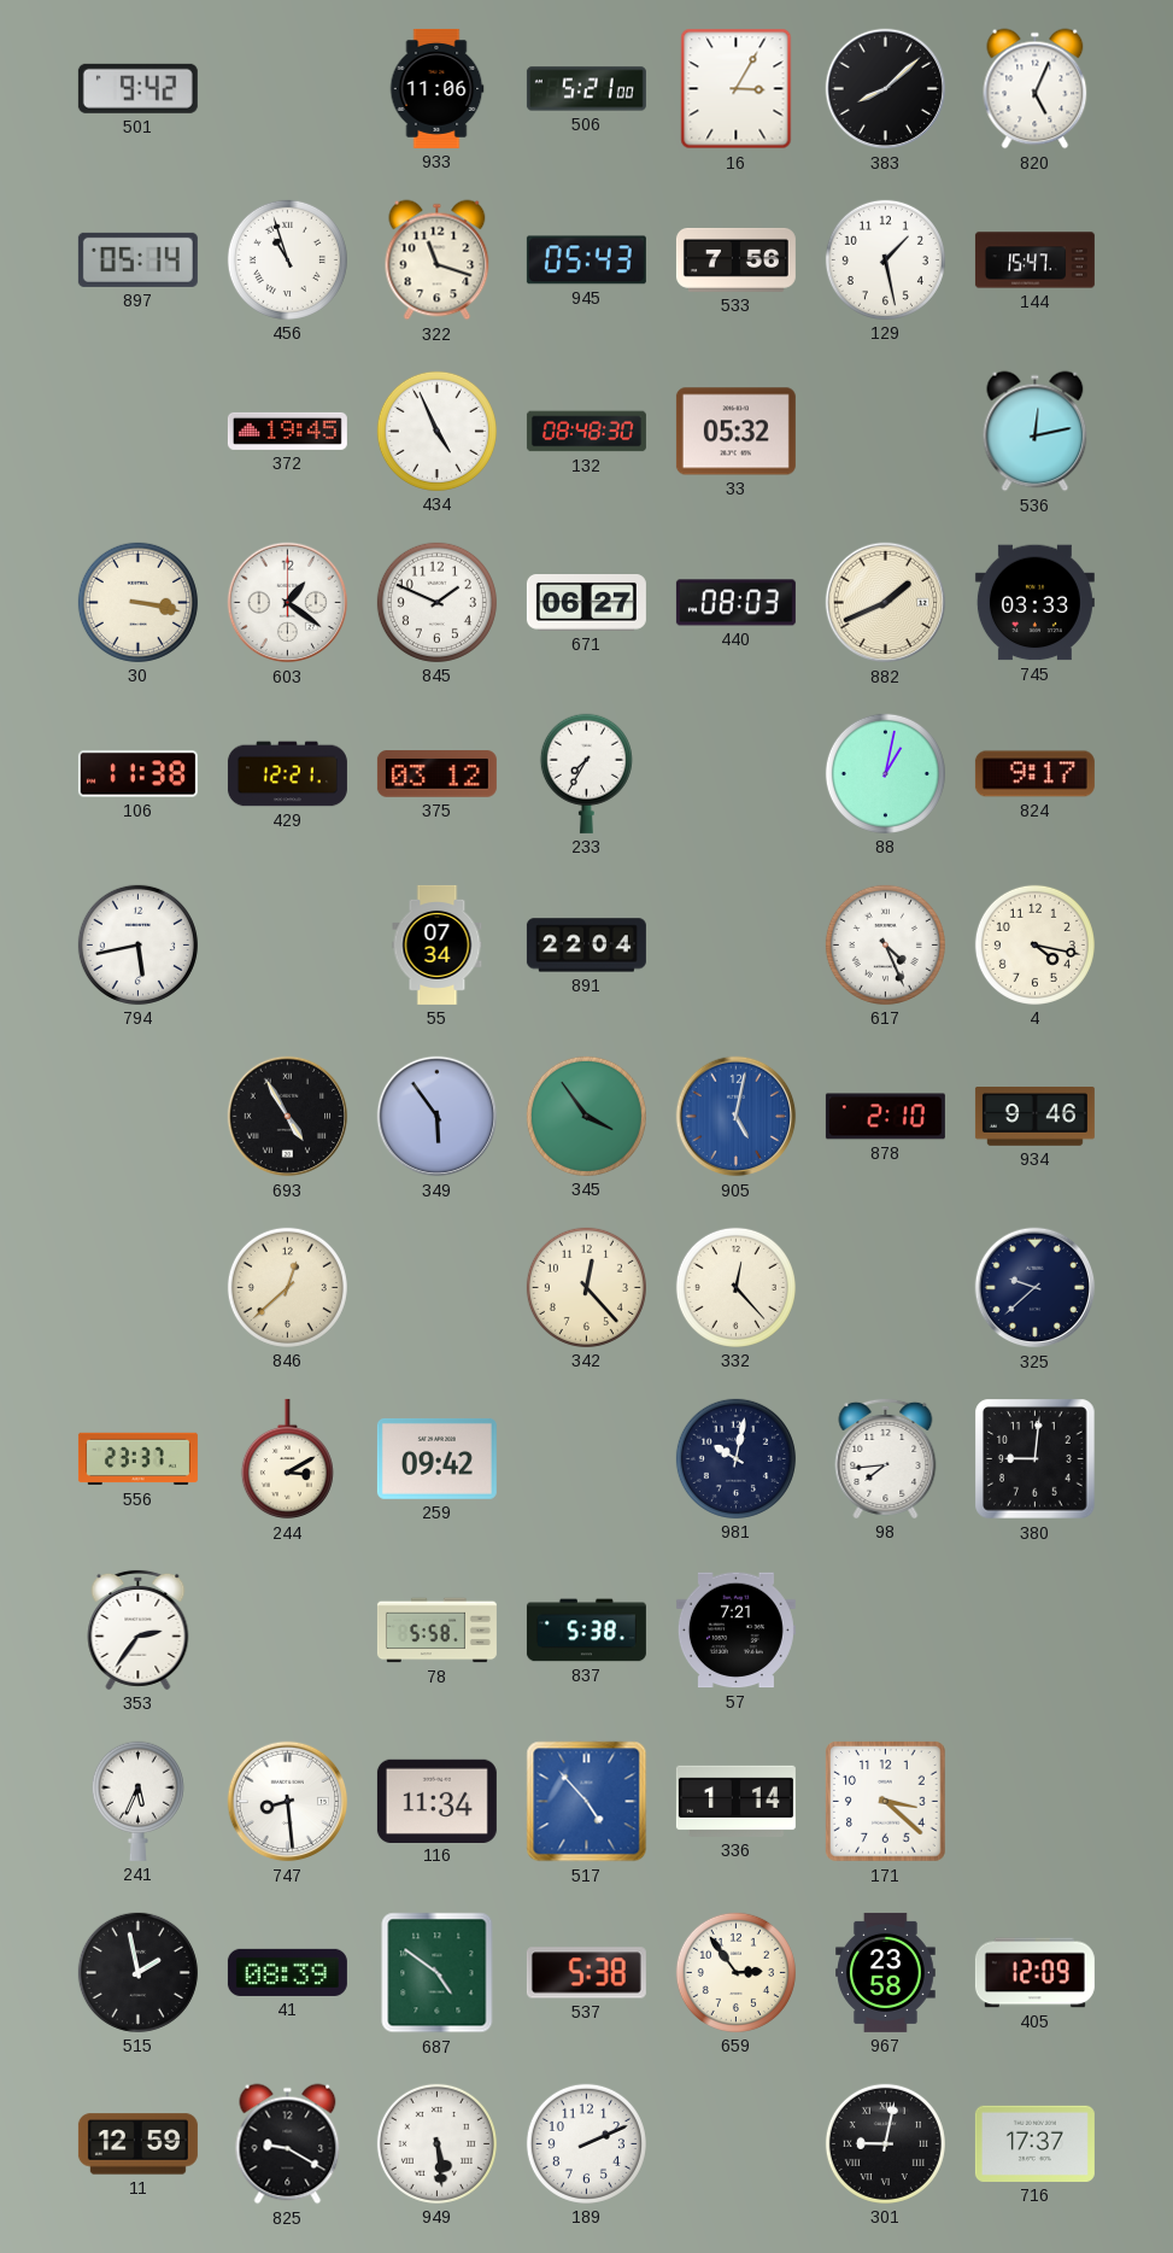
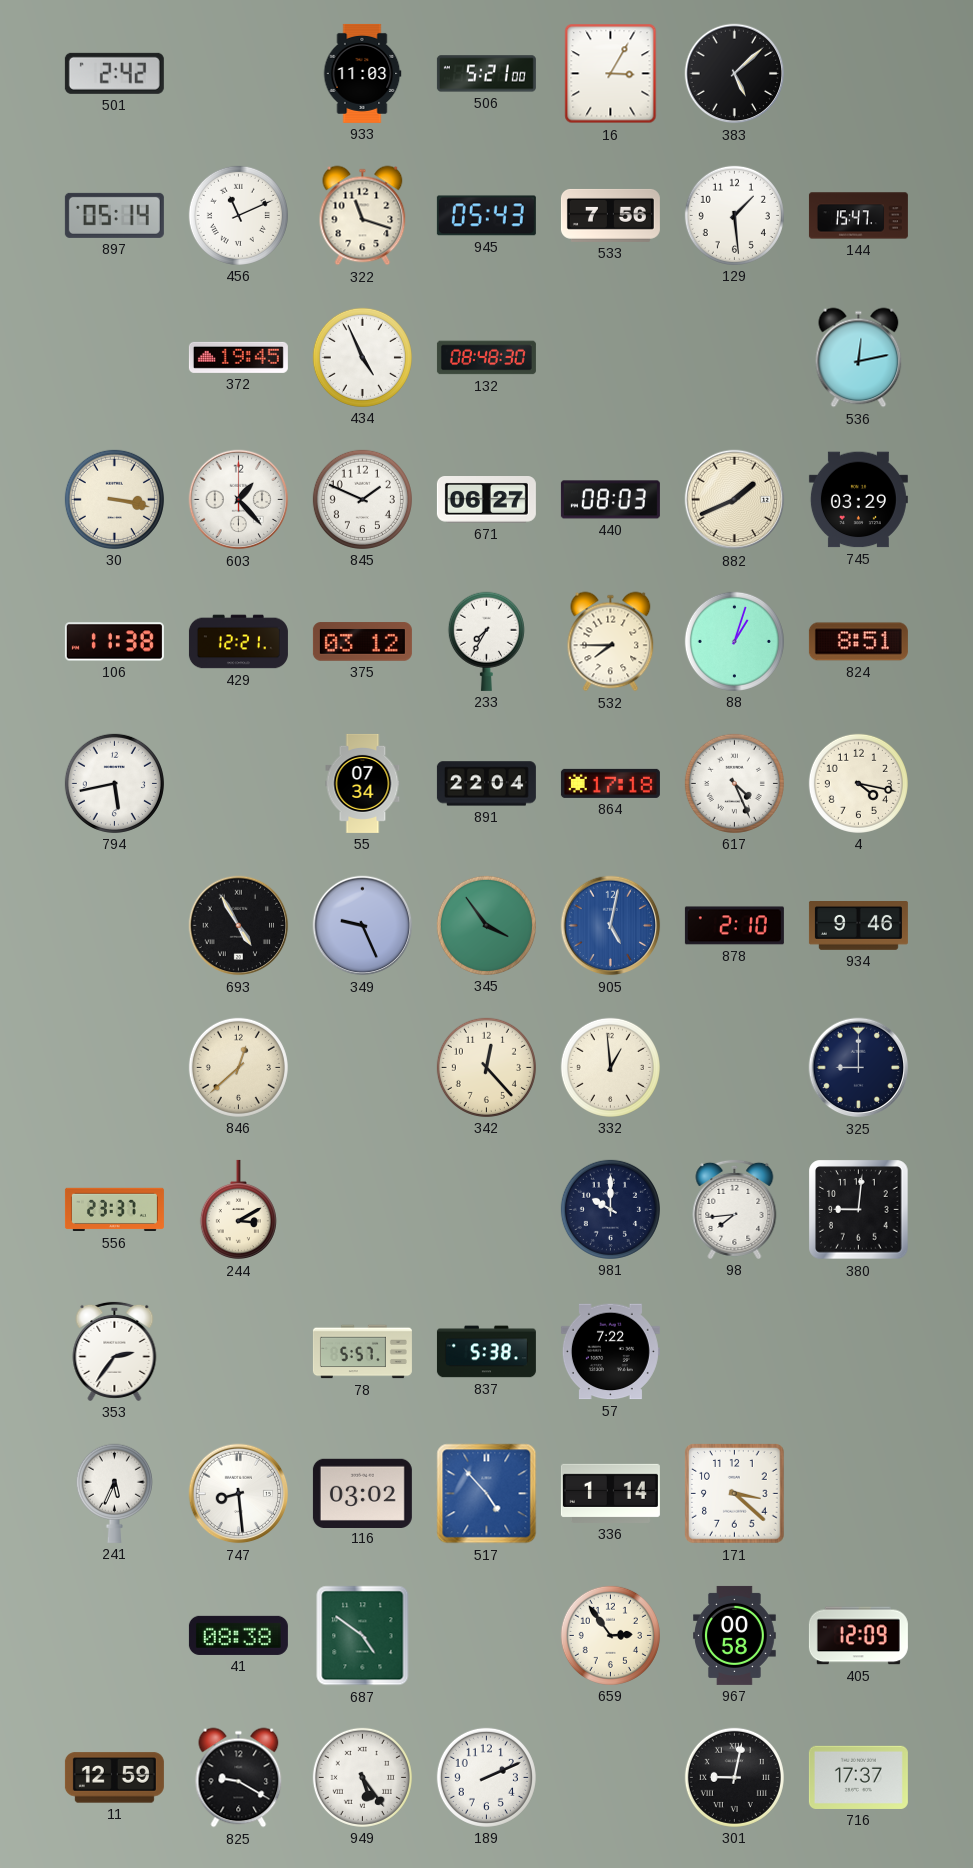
501: 9:42 -> 2:42 (114, 73)
933: 11:06 -> 11:03 (362, 73)
383: 8:08 -> 5:08 (735, 74)
820: 5:04 -> none (1036, 89)
456: 10:57 -> 11:11 (238, 215)
129: 1:28 -> 1:29 (734, 215)
33: 05:32 -> none (735, 432)
603: 1:21 -> 1:23 (239, 500)
745: 03:33 -> 03:29 (858, 500)
532: none -> 7:45 (611, 642)
88: 1:02 -> 1:03 (734, 641)
824: 9:17 -> 8:51 (858, 642)
864: none -> 17:18 (610, 783)
349: 5:54 -> 9:26 (363, 926)
332: 12:23 -> 12:59 (610, 1067)
325: 9:38 -> 9:00 (859, 1068)
259: 09:42 -> none (436, 1458)
981: 10:02 -> 10:00 (610, 1209)
78: 5:58 -> 5:57 (362, 1352)
57: 7:21 -> 7:22 (610, 1352)
116: 11:34 -> 03:02 (362, 1493)
515: 1:58 -> none (137, 1972)
41: 08:39 -> 08:38 (238, 1635)
537: 5:38 -> none (586, 1973)
967: 23:58 -> 00:58 (735, 1635)
949: 5:29 -> 5:24 (362, 1777)
